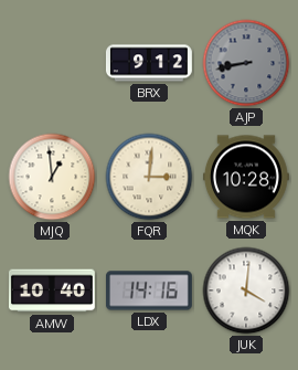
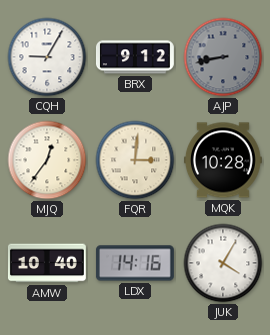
CQH: none -> 9:05 (47, 57)
MJQ: 12:59 -> 12:36 (47, 160)
JUK: 4:01 -> 4:05 (223, 263)
